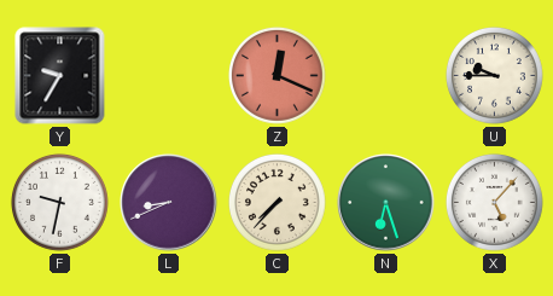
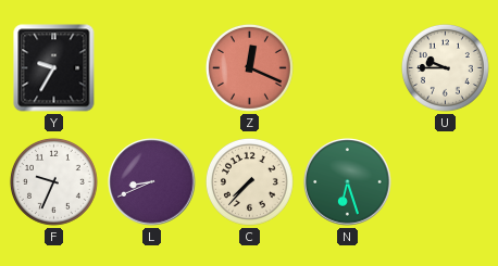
F: 9:32 -> 9:34 (54, 182)
X: 5:07 -> none (495, 203)
